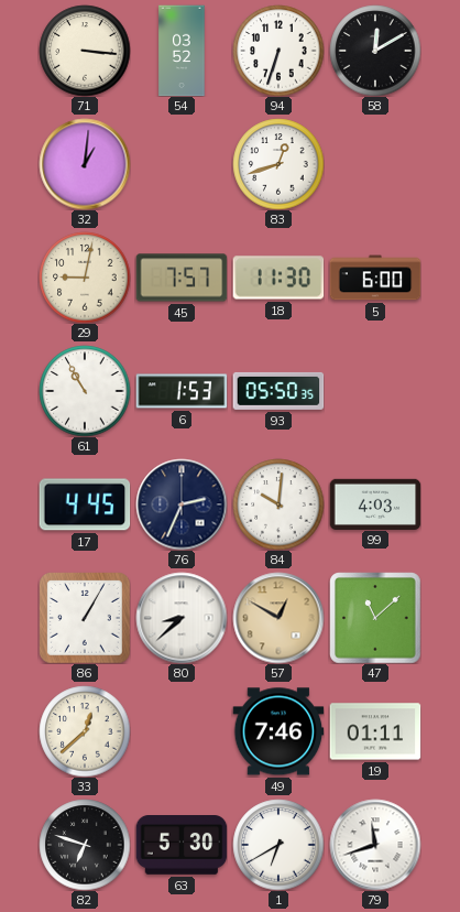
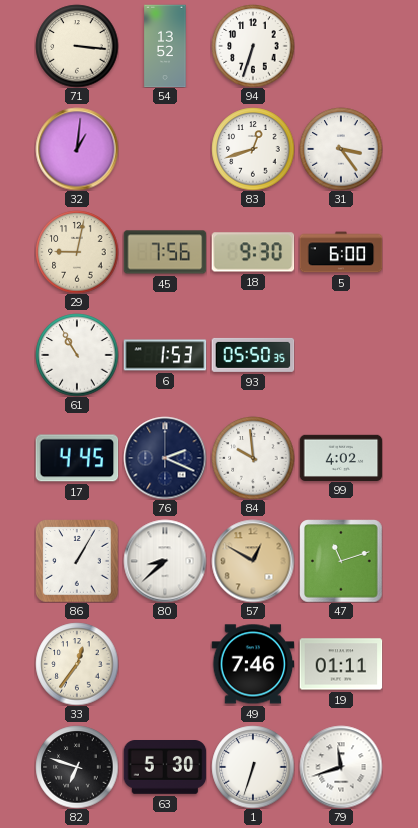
54: 03:52 -> 13:52 (165, 46)
58: 12:10 -> none (375, 51)
31: none -> 3:24 (341, 149)
45: 7:57 -> 7:56 (165, 252)
18: 11:30 -> 9:30 (253, 252)
76: 2:34 -> 2:19 (165, 458)
84: 10:01 -> 9:59 (253, 458)
99: 4:03 -> 4:02 (341, 457)
47: 11:08 -> 11:12 (341, 561)
33: 12:38 -> 12:36 (77, 664)
1: 6:40 -> 6:33 (253, 767)
